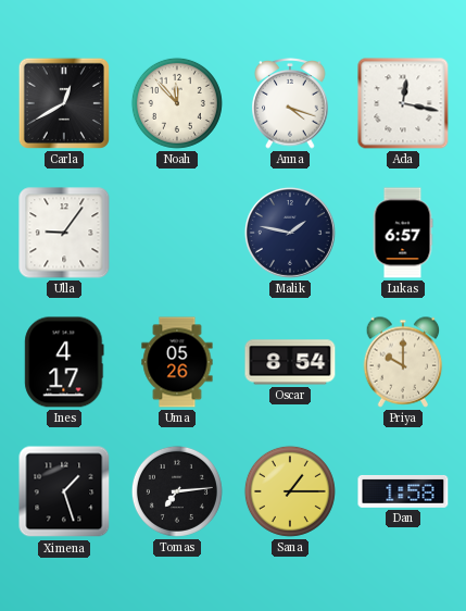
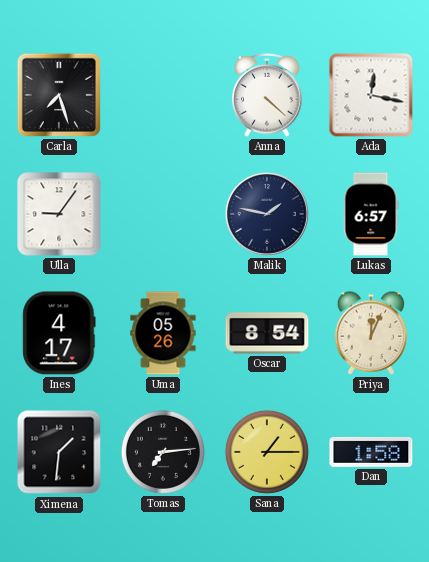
Carla: 12:40 -> 7:27 (59, 95)
Noah: 11:53 -> none (177, 103)
Anna: 4:18 -> 4:22 (267, 95)
Priya: 10:00 -> 12:04 (371, 333)
Ximena: 1:27 -> 1:31 (59, 452)
